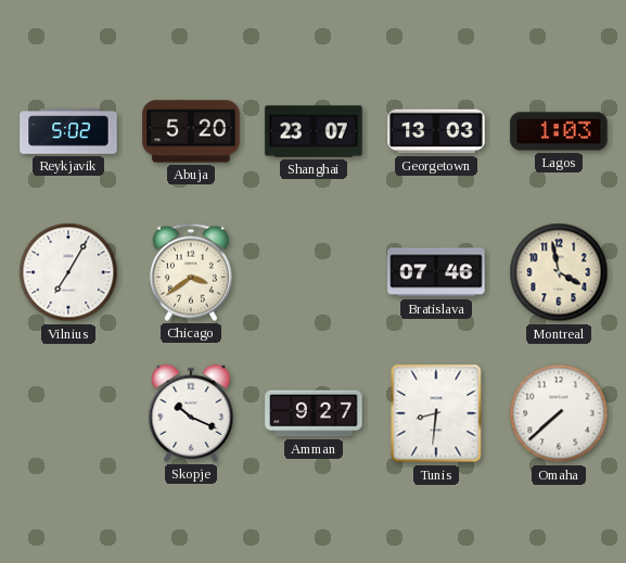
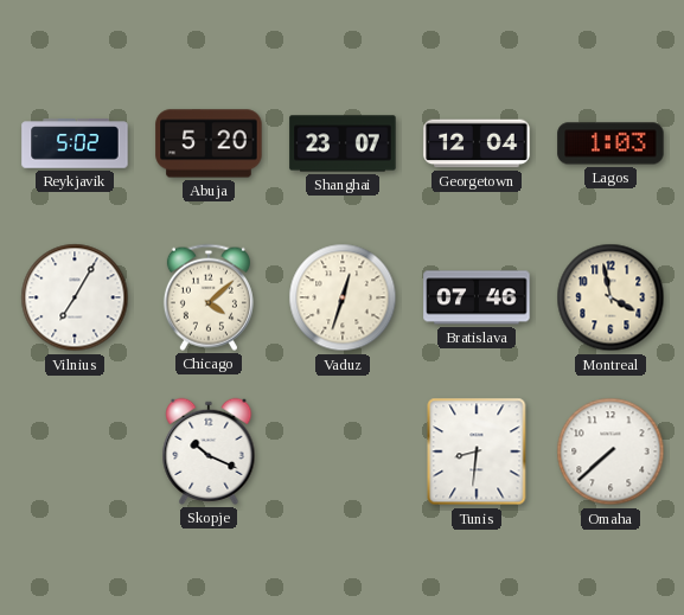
Georgetown: 13:03 -> 12:04 (477, 143)
Chicago: 3:39 -> 4:08 (209, 297)
Vaduz: none -> 12:33 (343, 297)
Amman: 9:27 -> none (314, 413)
